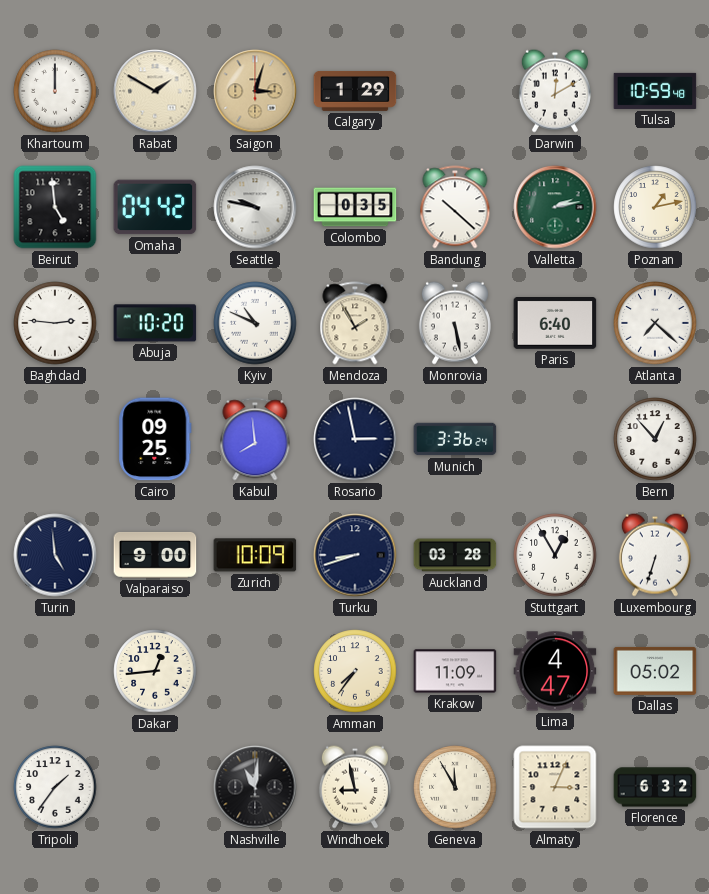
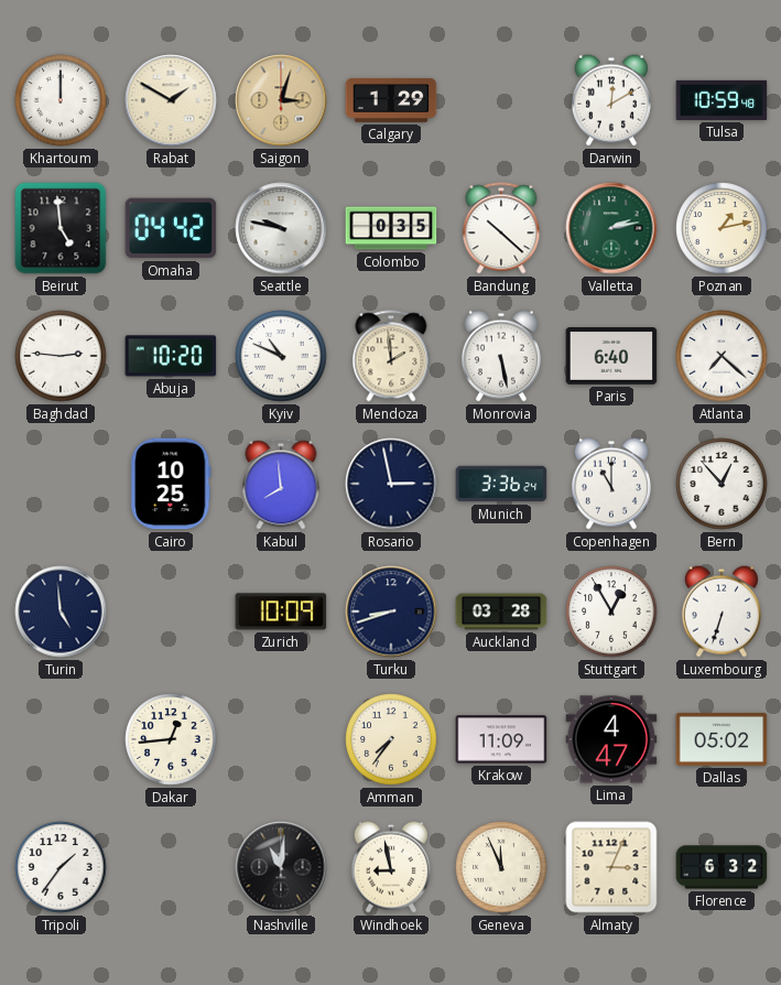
Mendoza: 1:55 -> 1:59 (391, 356)
Cairo: 09:25 -> 10:25 (171, 484)
Copenhagen: none -> 11:00 (611, 484)
Valparaiso: 9:00 -> none (155, 555)
Geneva: 11:55 -> 11:56 (501, 867)
